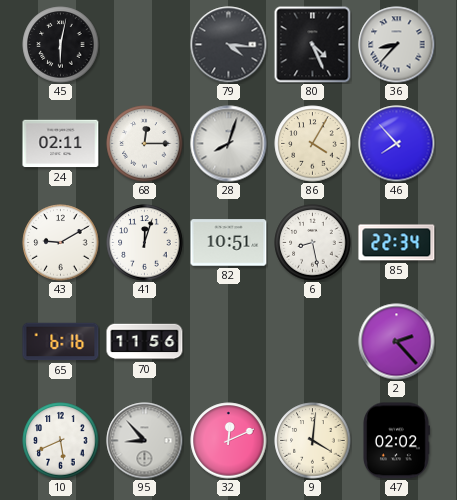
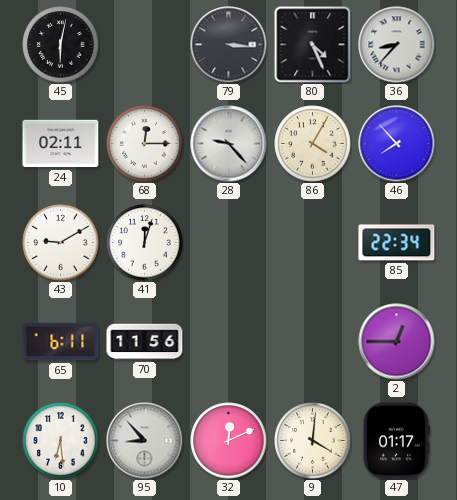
79: 4:16 -> 3:16 (229, 45)
28: 8:03 -> 9:23 (229, 144)
82: 10:51 -> none (229, 243)
6: 8:28 -> none (313, 243)
65: 6:16 -> 6:11 (61, 342)
2: 2:23 -> 12:45 (397, 342)
10: 5:41 -> 6:29 (61, 441)
47: 02:02 -> 01:17 (396, 441)
